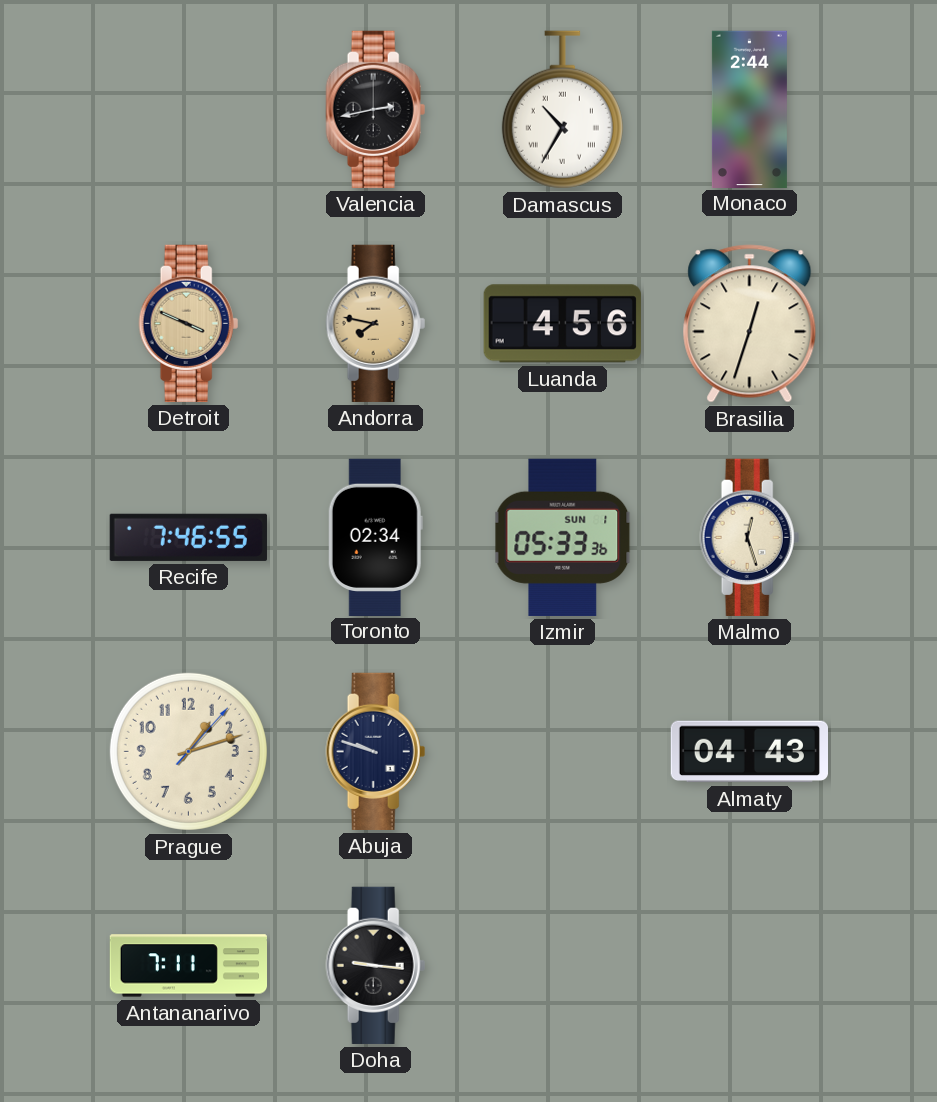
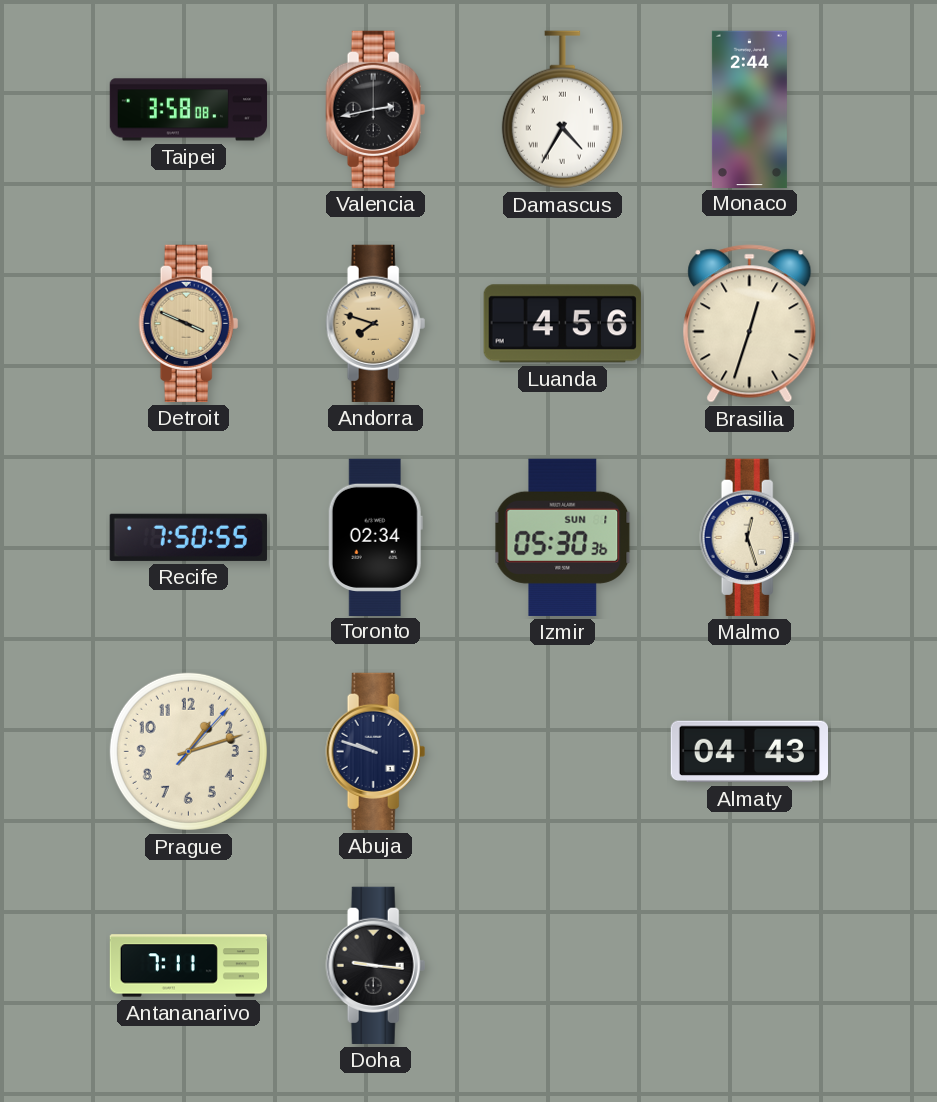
Taipei: none -> 3:58 (189, 110)
Damascus: 10:35 -> 4:35 (562, 110)
Andorra: 7:47 -> 7:48 (376, 323)
Recife: 7:46 -> 7:50 (188, 537)
Izmir: 05:33 -> 05:30 (563, 537)
